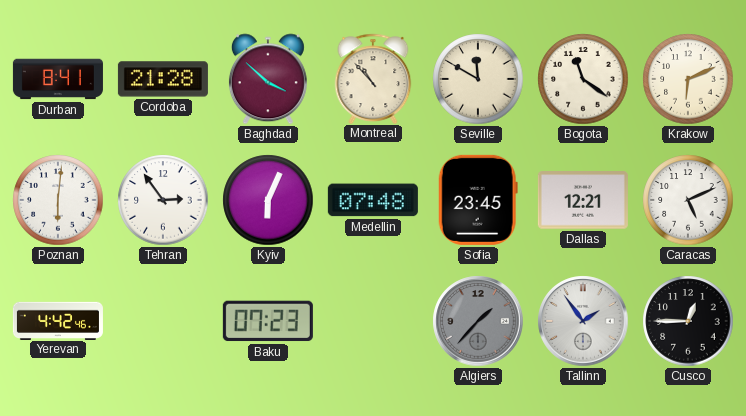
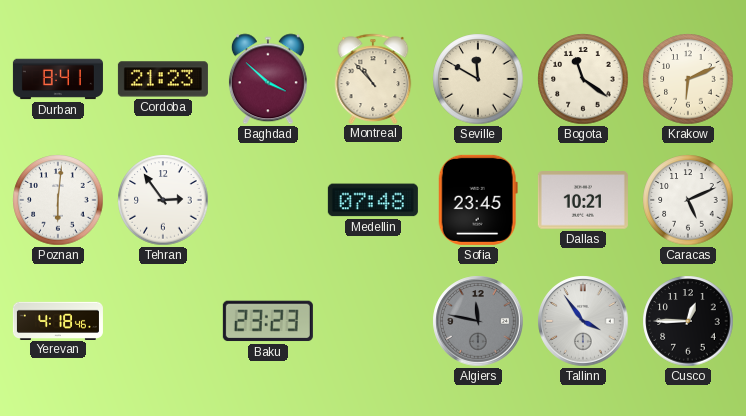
Cordoba: 21:28 -> 21:23 (163, 79)
Kyiv: 6:04 -> none (268, 200)
Dallas: 12:21 -> 10:21 (583, 200)
Yerevan: 4:42 -> 4:18 (58, 320)
Baku: 07:23 -> 23:23 (268, 321)
Algiers: 1:37 -> 11:47 (478, 321)
Tallinn: 1:54 -> 3:54 (583, 321)
